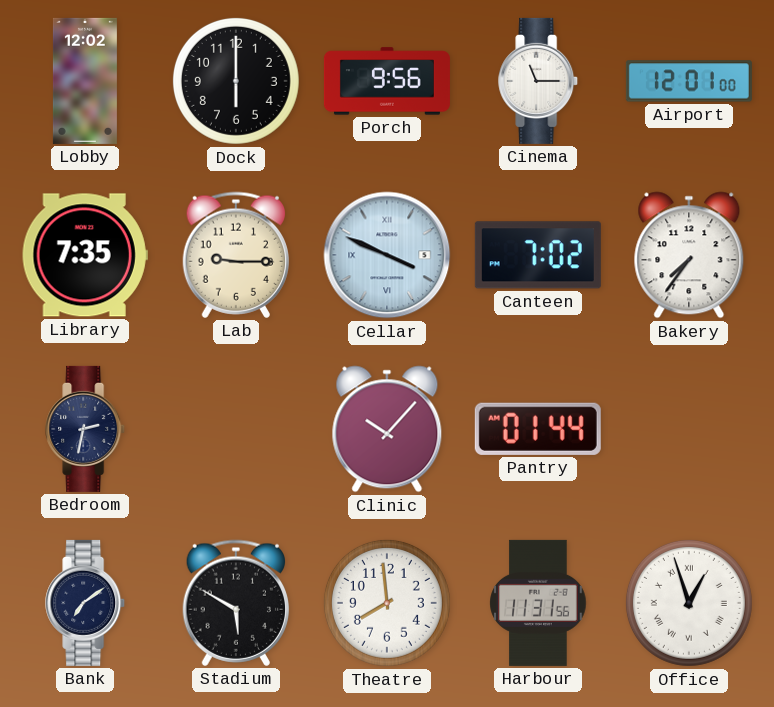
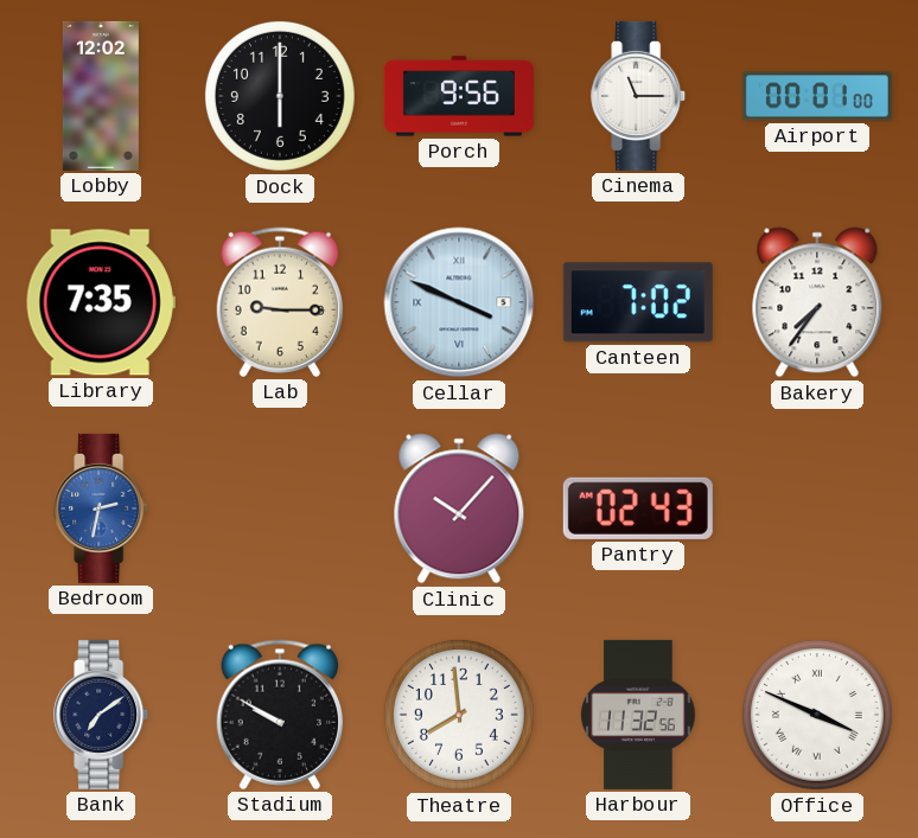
Airport: 12:01 -> 00:01 (817, 96)
Bedroom dial: navy -> blue (102, 508)
Pantry: 01:44 -> 02:43 (638, 508)
Stadium: 5:50 -> 9:50 (279, 715)
Harbour: 11:31 -> 11:32 (638, 715)
Office: 12:57 -> 3:49 (817, 715)
